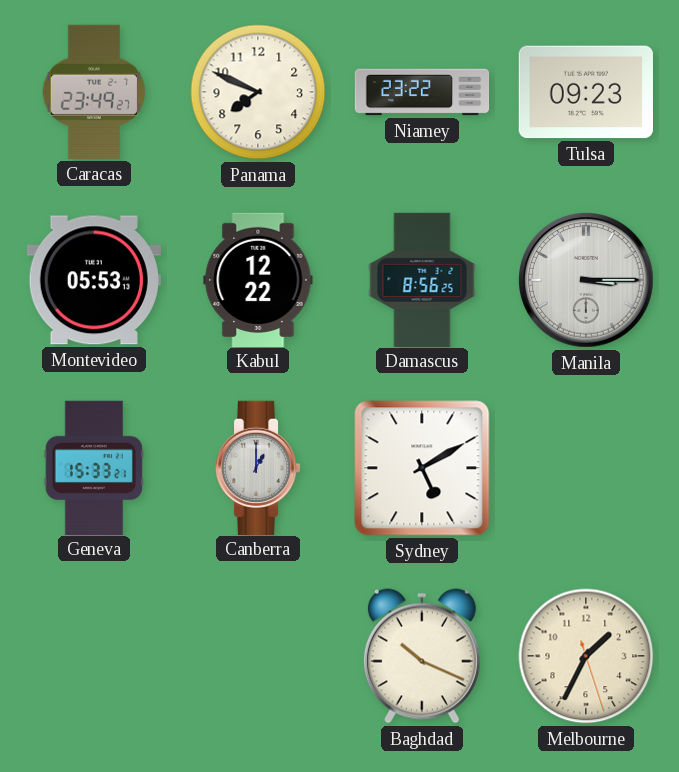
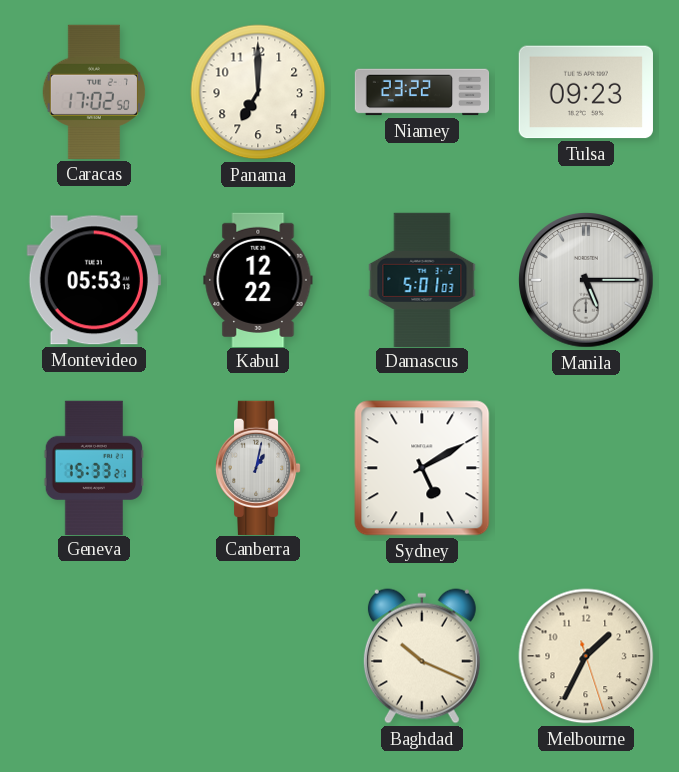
Caracas: 23:49 -> 17:02 (94, 92)
Panama: 7:49 -> 7:00 (258, 92)
Damascus: 8:56 -> 5:01 (422, 279)
Manila: 3:15 -> 5:15 (586, 280)
Canberra: 1:00 -> 1:02 (258, 467)
